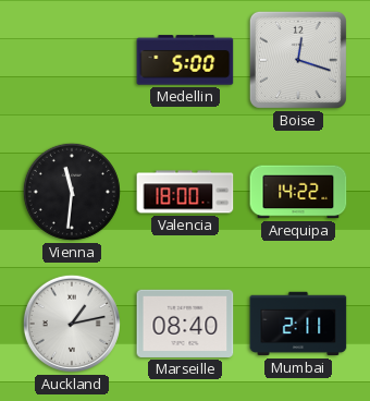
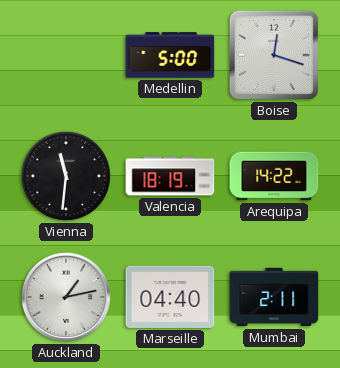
Valencia: 18:00 -> 18:19 (170, 176)
Marseille: 08:40 -> 04:40 (170, 297)
